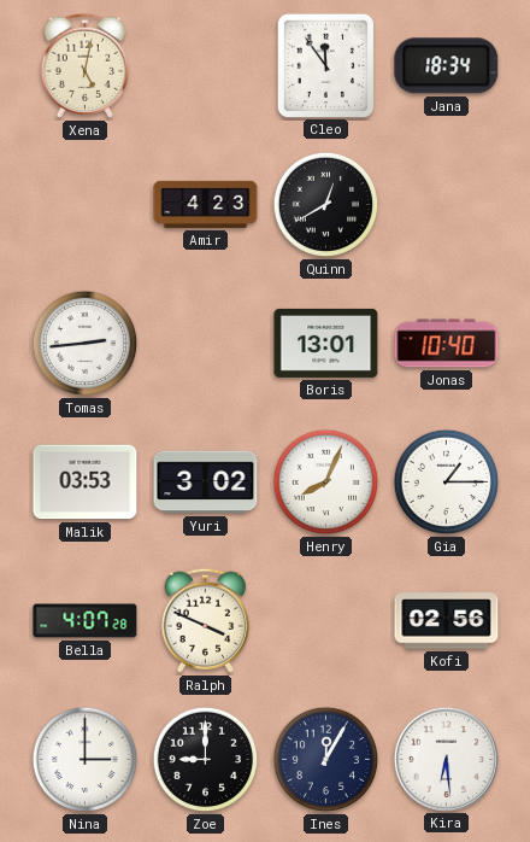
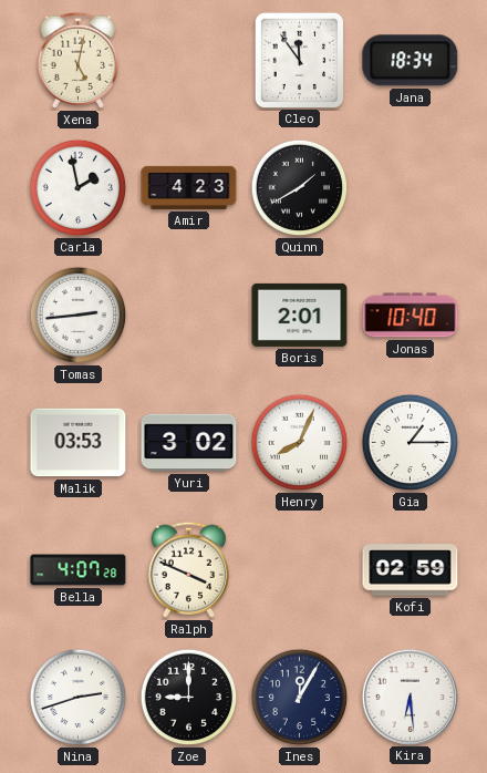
Carla: none -> 1:58 (79, 188)
Quinn: 12:40 -> 1:40 (300, 188)
Boris: 13:01 -> 2:01 (300, 315)
Kofi: 02:56 -> 02:59 (411, 570)
Nina: 3:00 -> 2:42 (79, 698)
